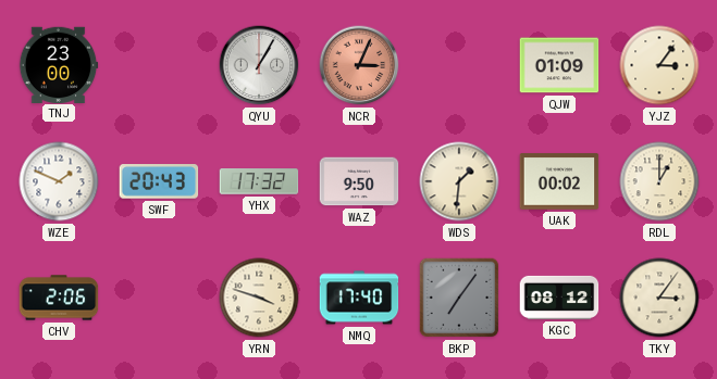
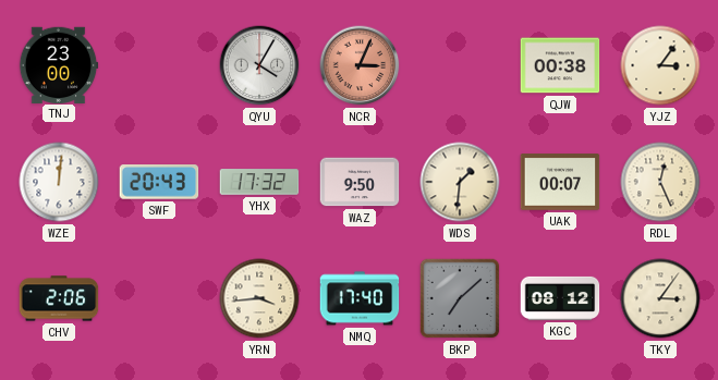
QYU: 1:05 -> 4:05 (259, 65)
QJW: 01:09 -> 00:38 (560, 65)
WZE: 1:49 -> 12:01 (59, 182)
UAK: 00:02 -> 00:07 (560, 182)
RDL: 1:00 -> 12:26 (660, 182)
YRN: 3:48 -> 3:44 (259, 298)
BKP: 7:06 -> 7:08 (460, 298)
